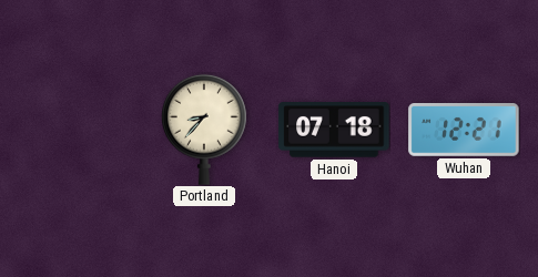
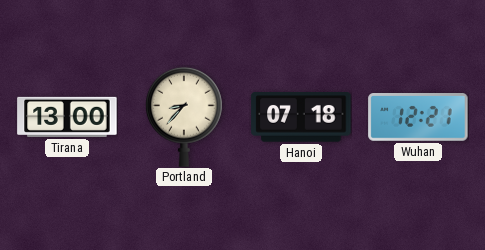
Tirana: none -> 13:00 (67, 117)
